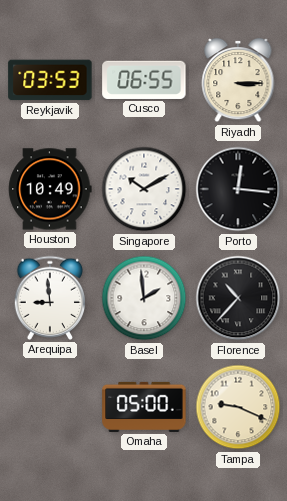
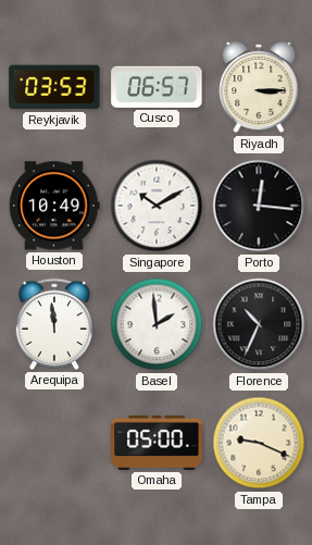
Cusco: 06:55 -> 06:57 (157, 87)
Arequipa: 8:59 -> 11:59 (53, 324)
Florence: 10:37 -> 10:34 (259, 324)
